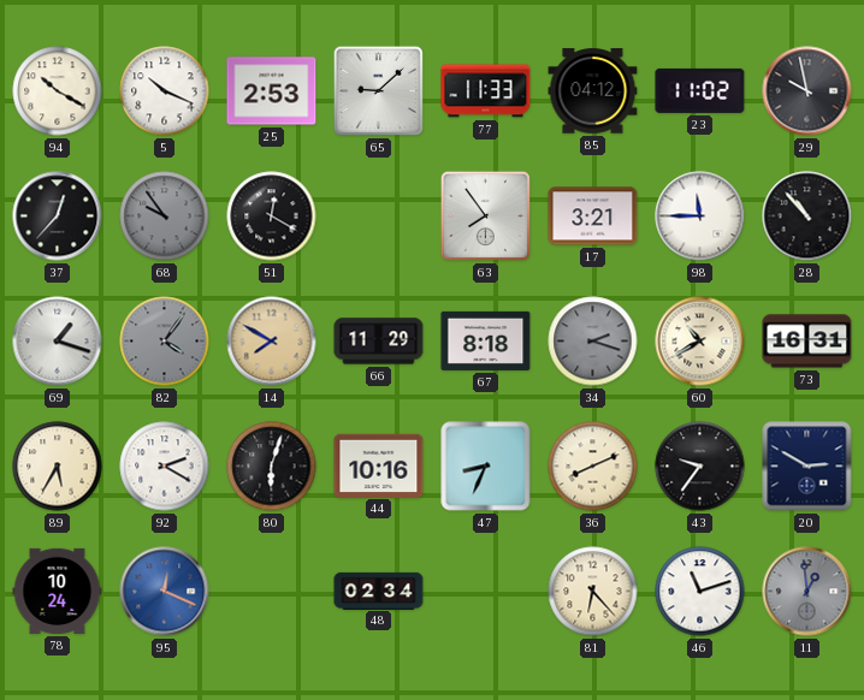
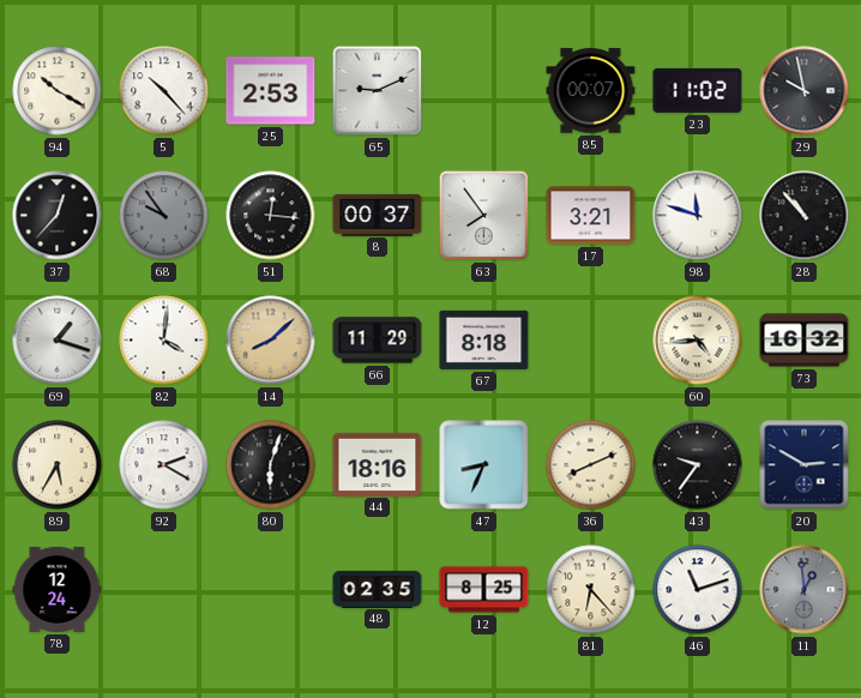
5: 10:19 -> 10:23 (164, 91)
65: 9:08 -> 9:11 (377, 90)
77: 11:33 -> none (486, 91)
85: 04:12 -> 00:07 (591, 91)
51: 12:20 -> 12:16 (271, 216)
8: none -> 00:37 (378, 215)
98: 11:45 -> 11:48 (698, 216)
82: 4:06 -> 4:01 (164, 341)
82 dial: grey -> white (164, 341)
14: 7:50 -> 8:08 (271, 341)
34: 2:18 -> none (593, 342)
60: 10:40 -> 4:44 (698, 341)
73: 16:31 -> 16:32 (805, 341)
44: 10:16 -> 18:16 (378, 464)
78: 10:24 -> 12:24 (58, 589)
95: 12:19 -> none (165, 592)
48: 02:34 -> 02:35 (378, 589)
12: none -> 8:25 (484, 590)
